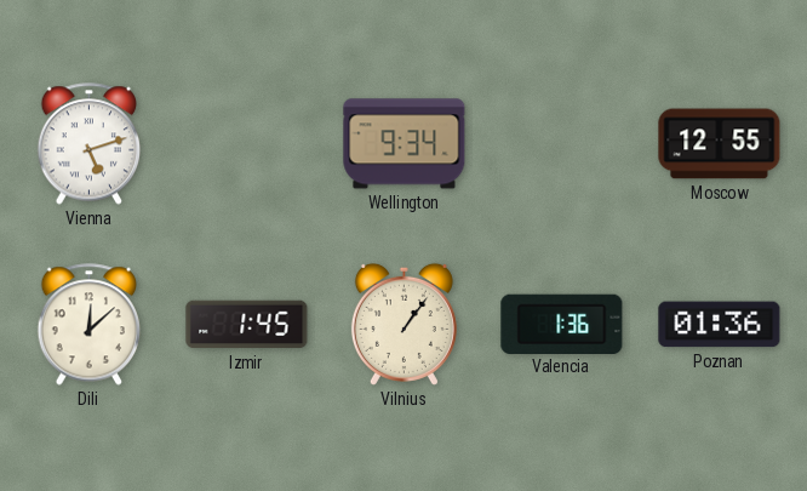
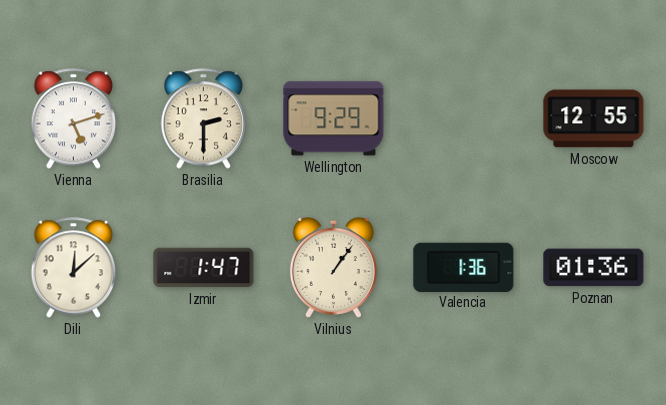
Brasilia: none -> 2:30 (204, 119)
Wellington: 9:34 -> 9:29 (334, 119)
Izmir: 1:45 -> 1:47 (204, 268)
